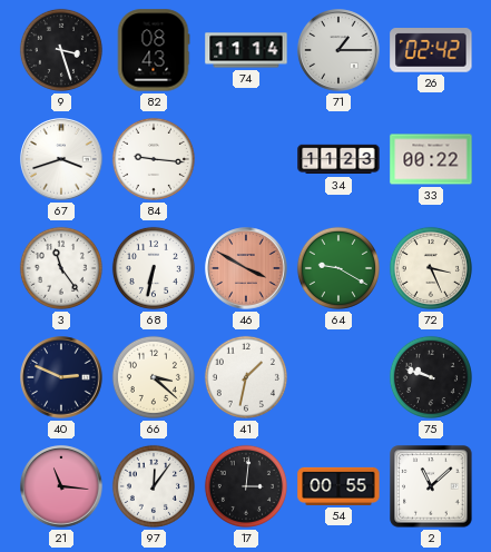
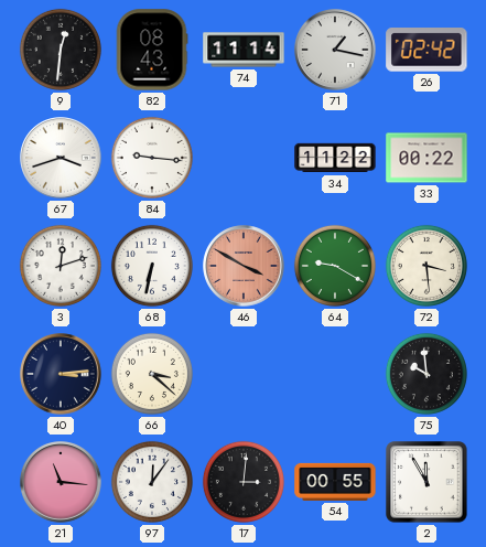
9: 3:27 -> 12:31 (61, 50)
71: 1:15 -> 1:17 (335, 50)
34: 11:23 -> 11:22 (335, 158)
3: 11:24 -> 12:12 (61, 266)
72: 3:26 -> 3:29 (426, 266)
40: 2:49 -> 3:14 (61, 374)
41: 1:32 -> none (246, 377)
75: 9:48 -> 9:59 (426, 374)
2: 11:08 -> 11:55 (426, 482)
